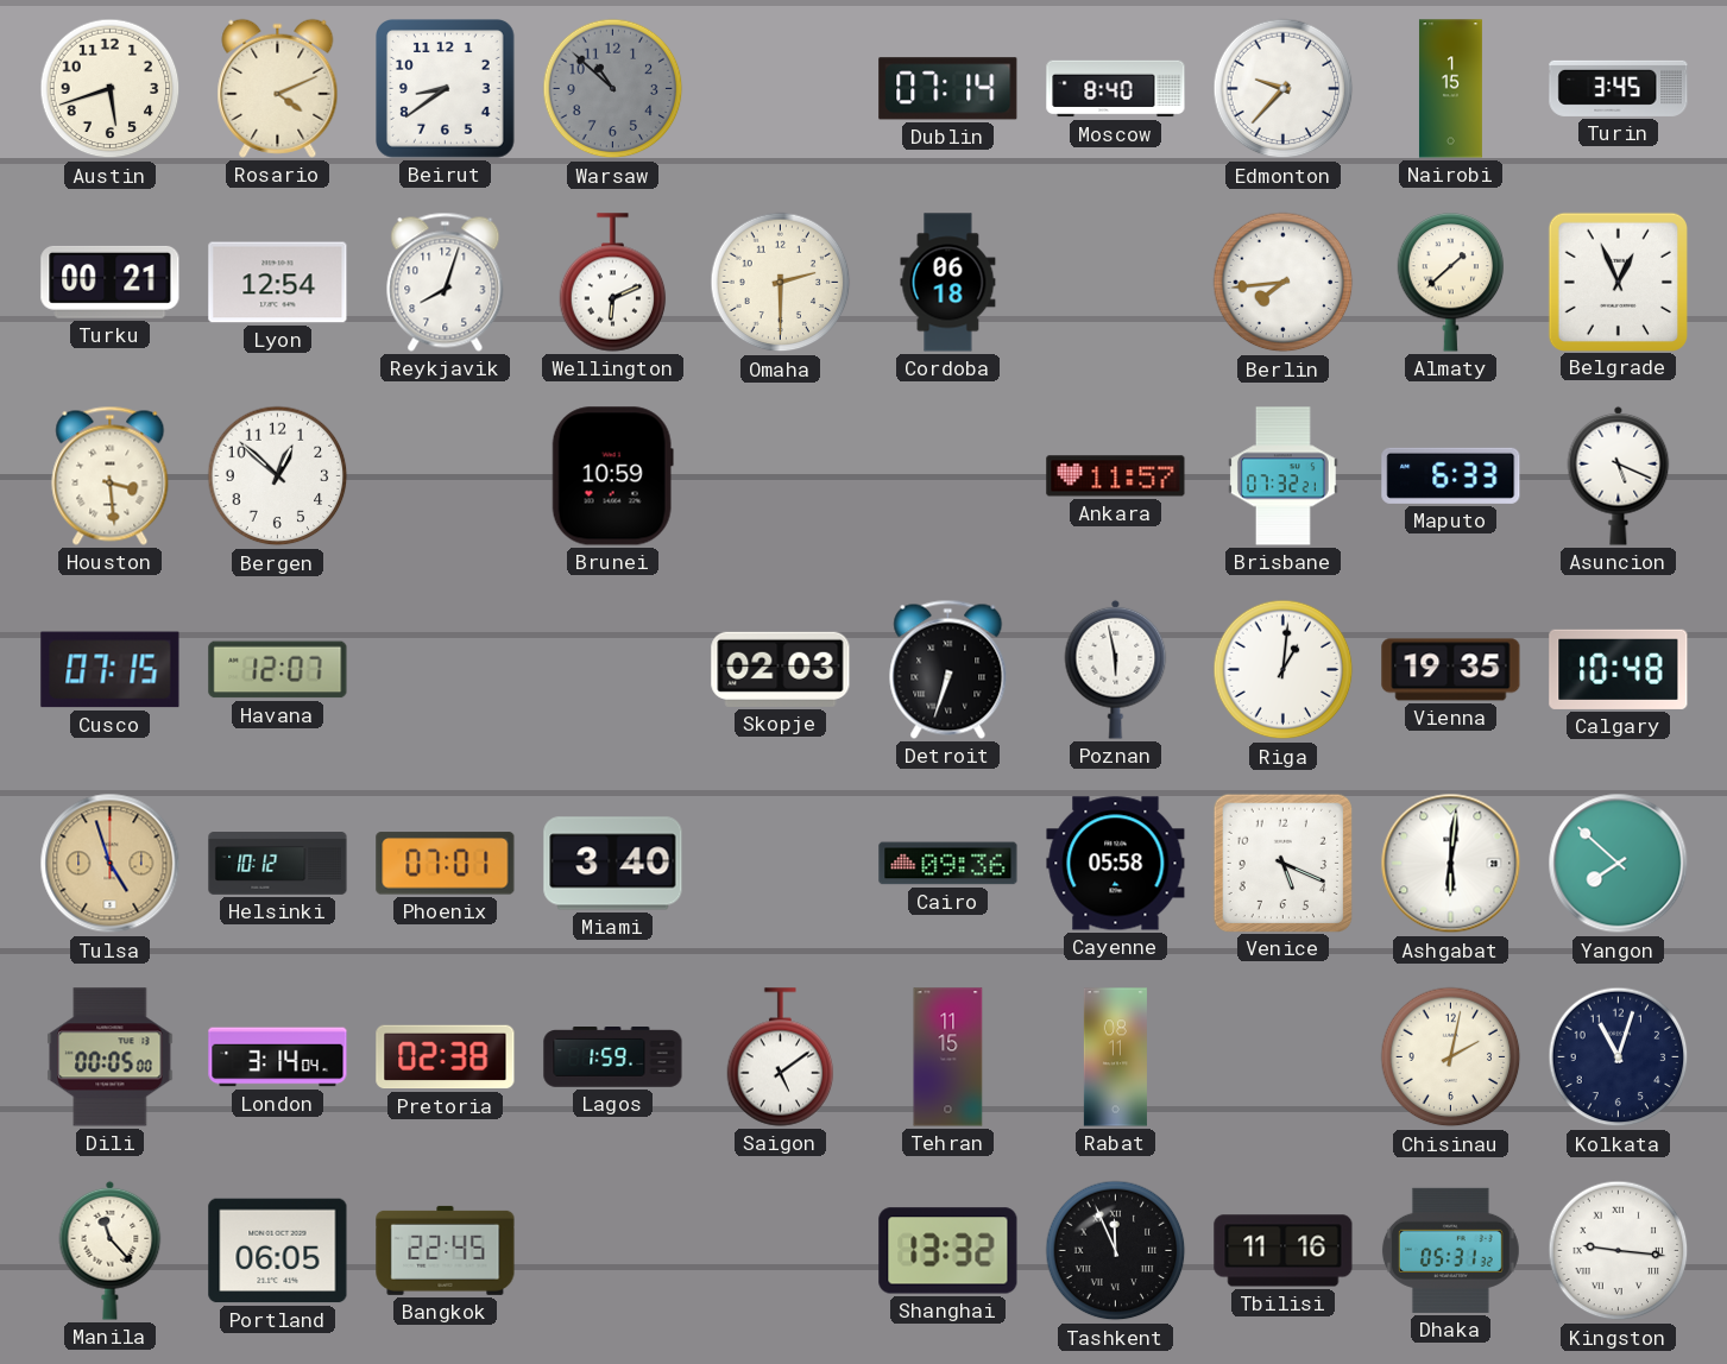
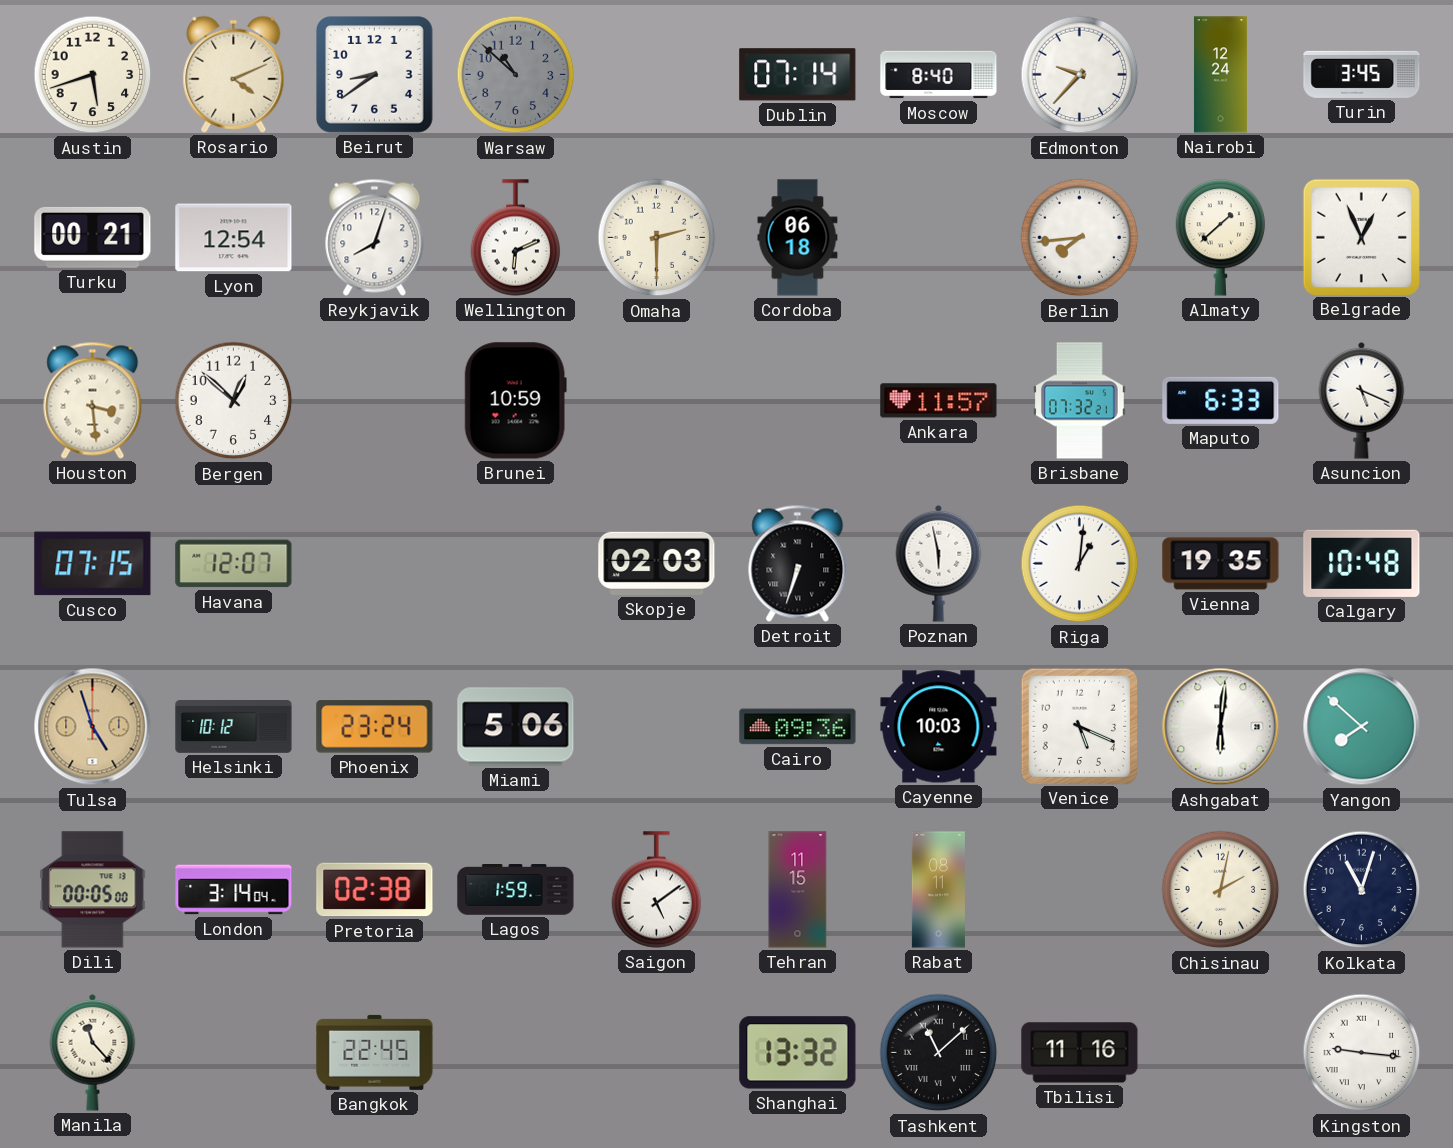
Nairobi: 1:15 -> 12:24 (1220, 75)
Phoenix: 07:01 -> 23:24 (375, 727)
Miami: 3:40 -> 5:06 (516, 727)
Cayenne: 05:58 -> 10:03 (939, 727)
Portland: 06:05 -> none (278, 1251)
Tashkent: 11:56 -> 11:08 (939, 1053)
Dhaka: 05:31 -> none (1450, 1250)
